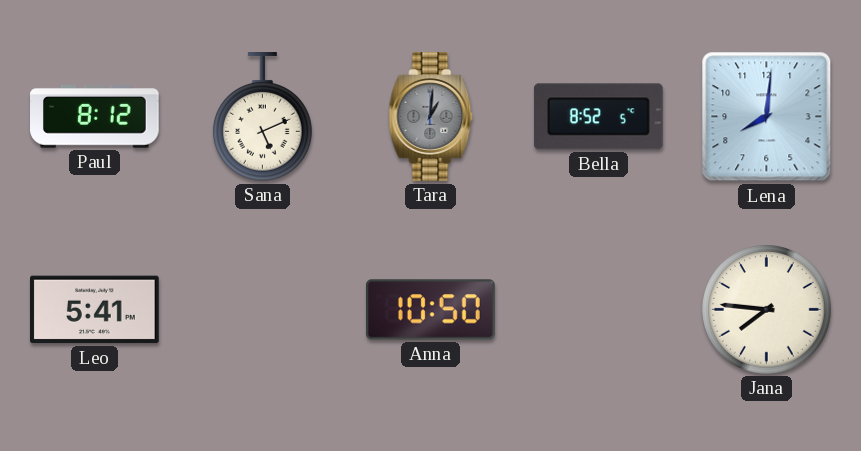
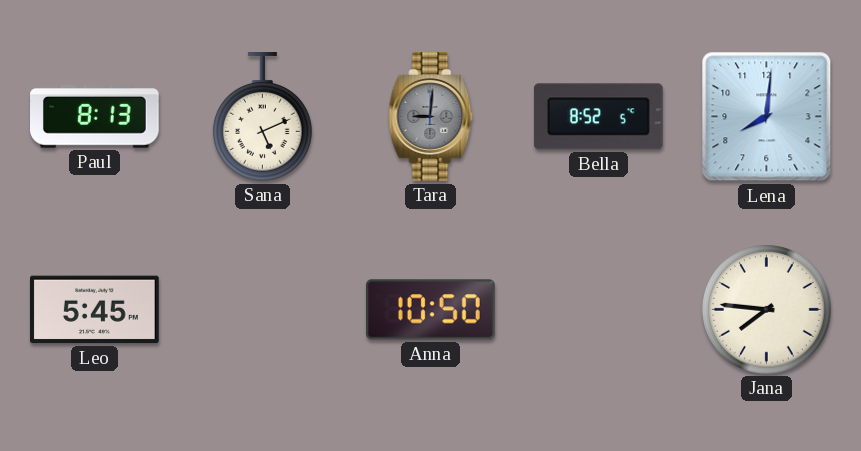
Paul: 8:12 -> 8:13 (95, 116)
Tara: 1:01 -> 9:01 (431, 117)
Leo: 5:41 -> 5:45 (95, 310)
